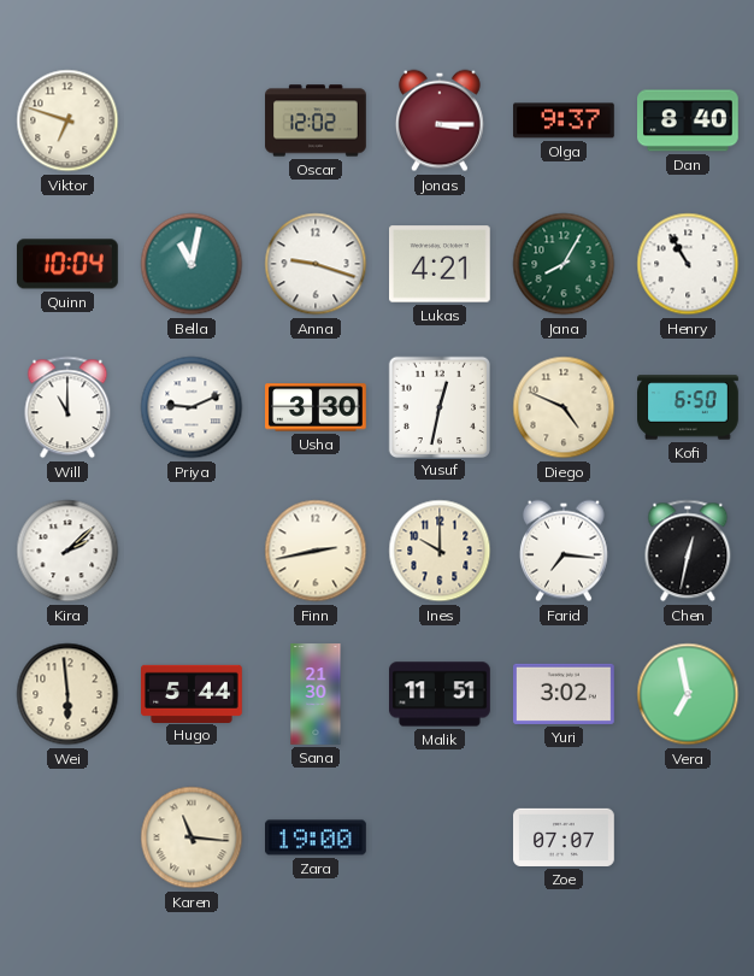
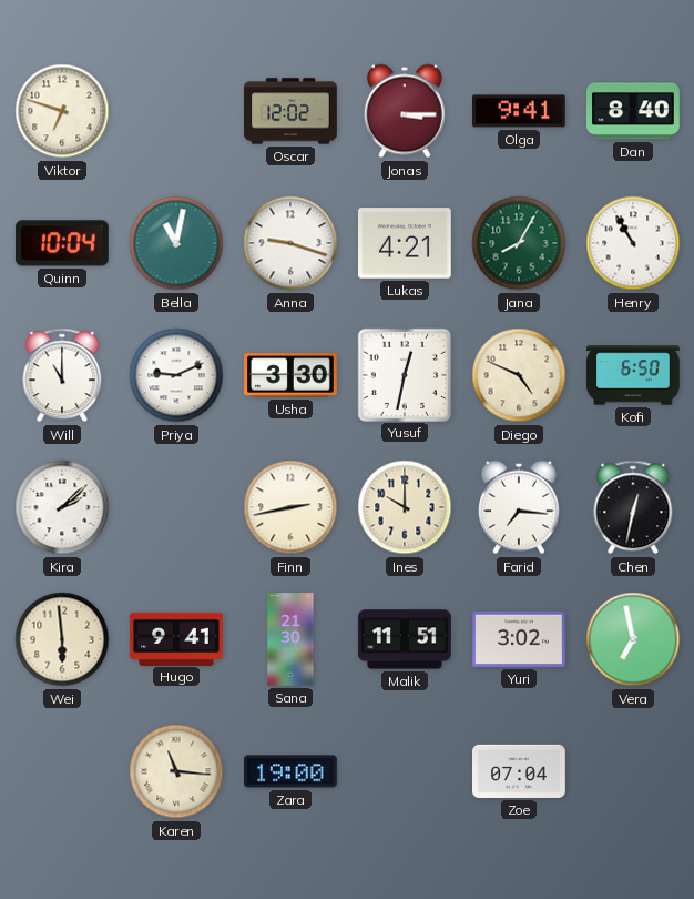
Olga: 9:37 -> 9:41 (520, 111)
Hugo: 5:44 -> 9:41 (177, 638)
Zoe: 07:07 -> 07:04 (520, 771)
